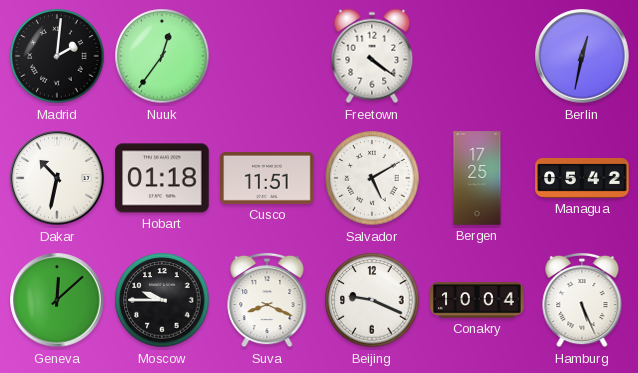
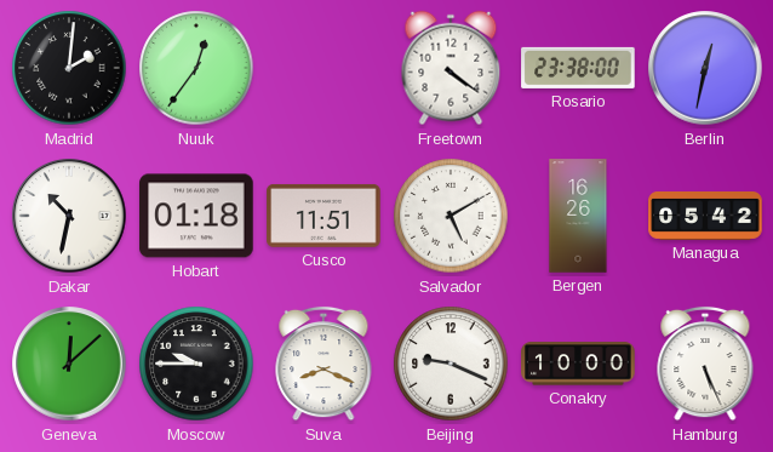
Rosario: none -> 23:38 (578, 68)
Bergen: 17:25 -> 16:26 (578, 216)
Conakry: 10:04 -> 10:00 (578, 364)
